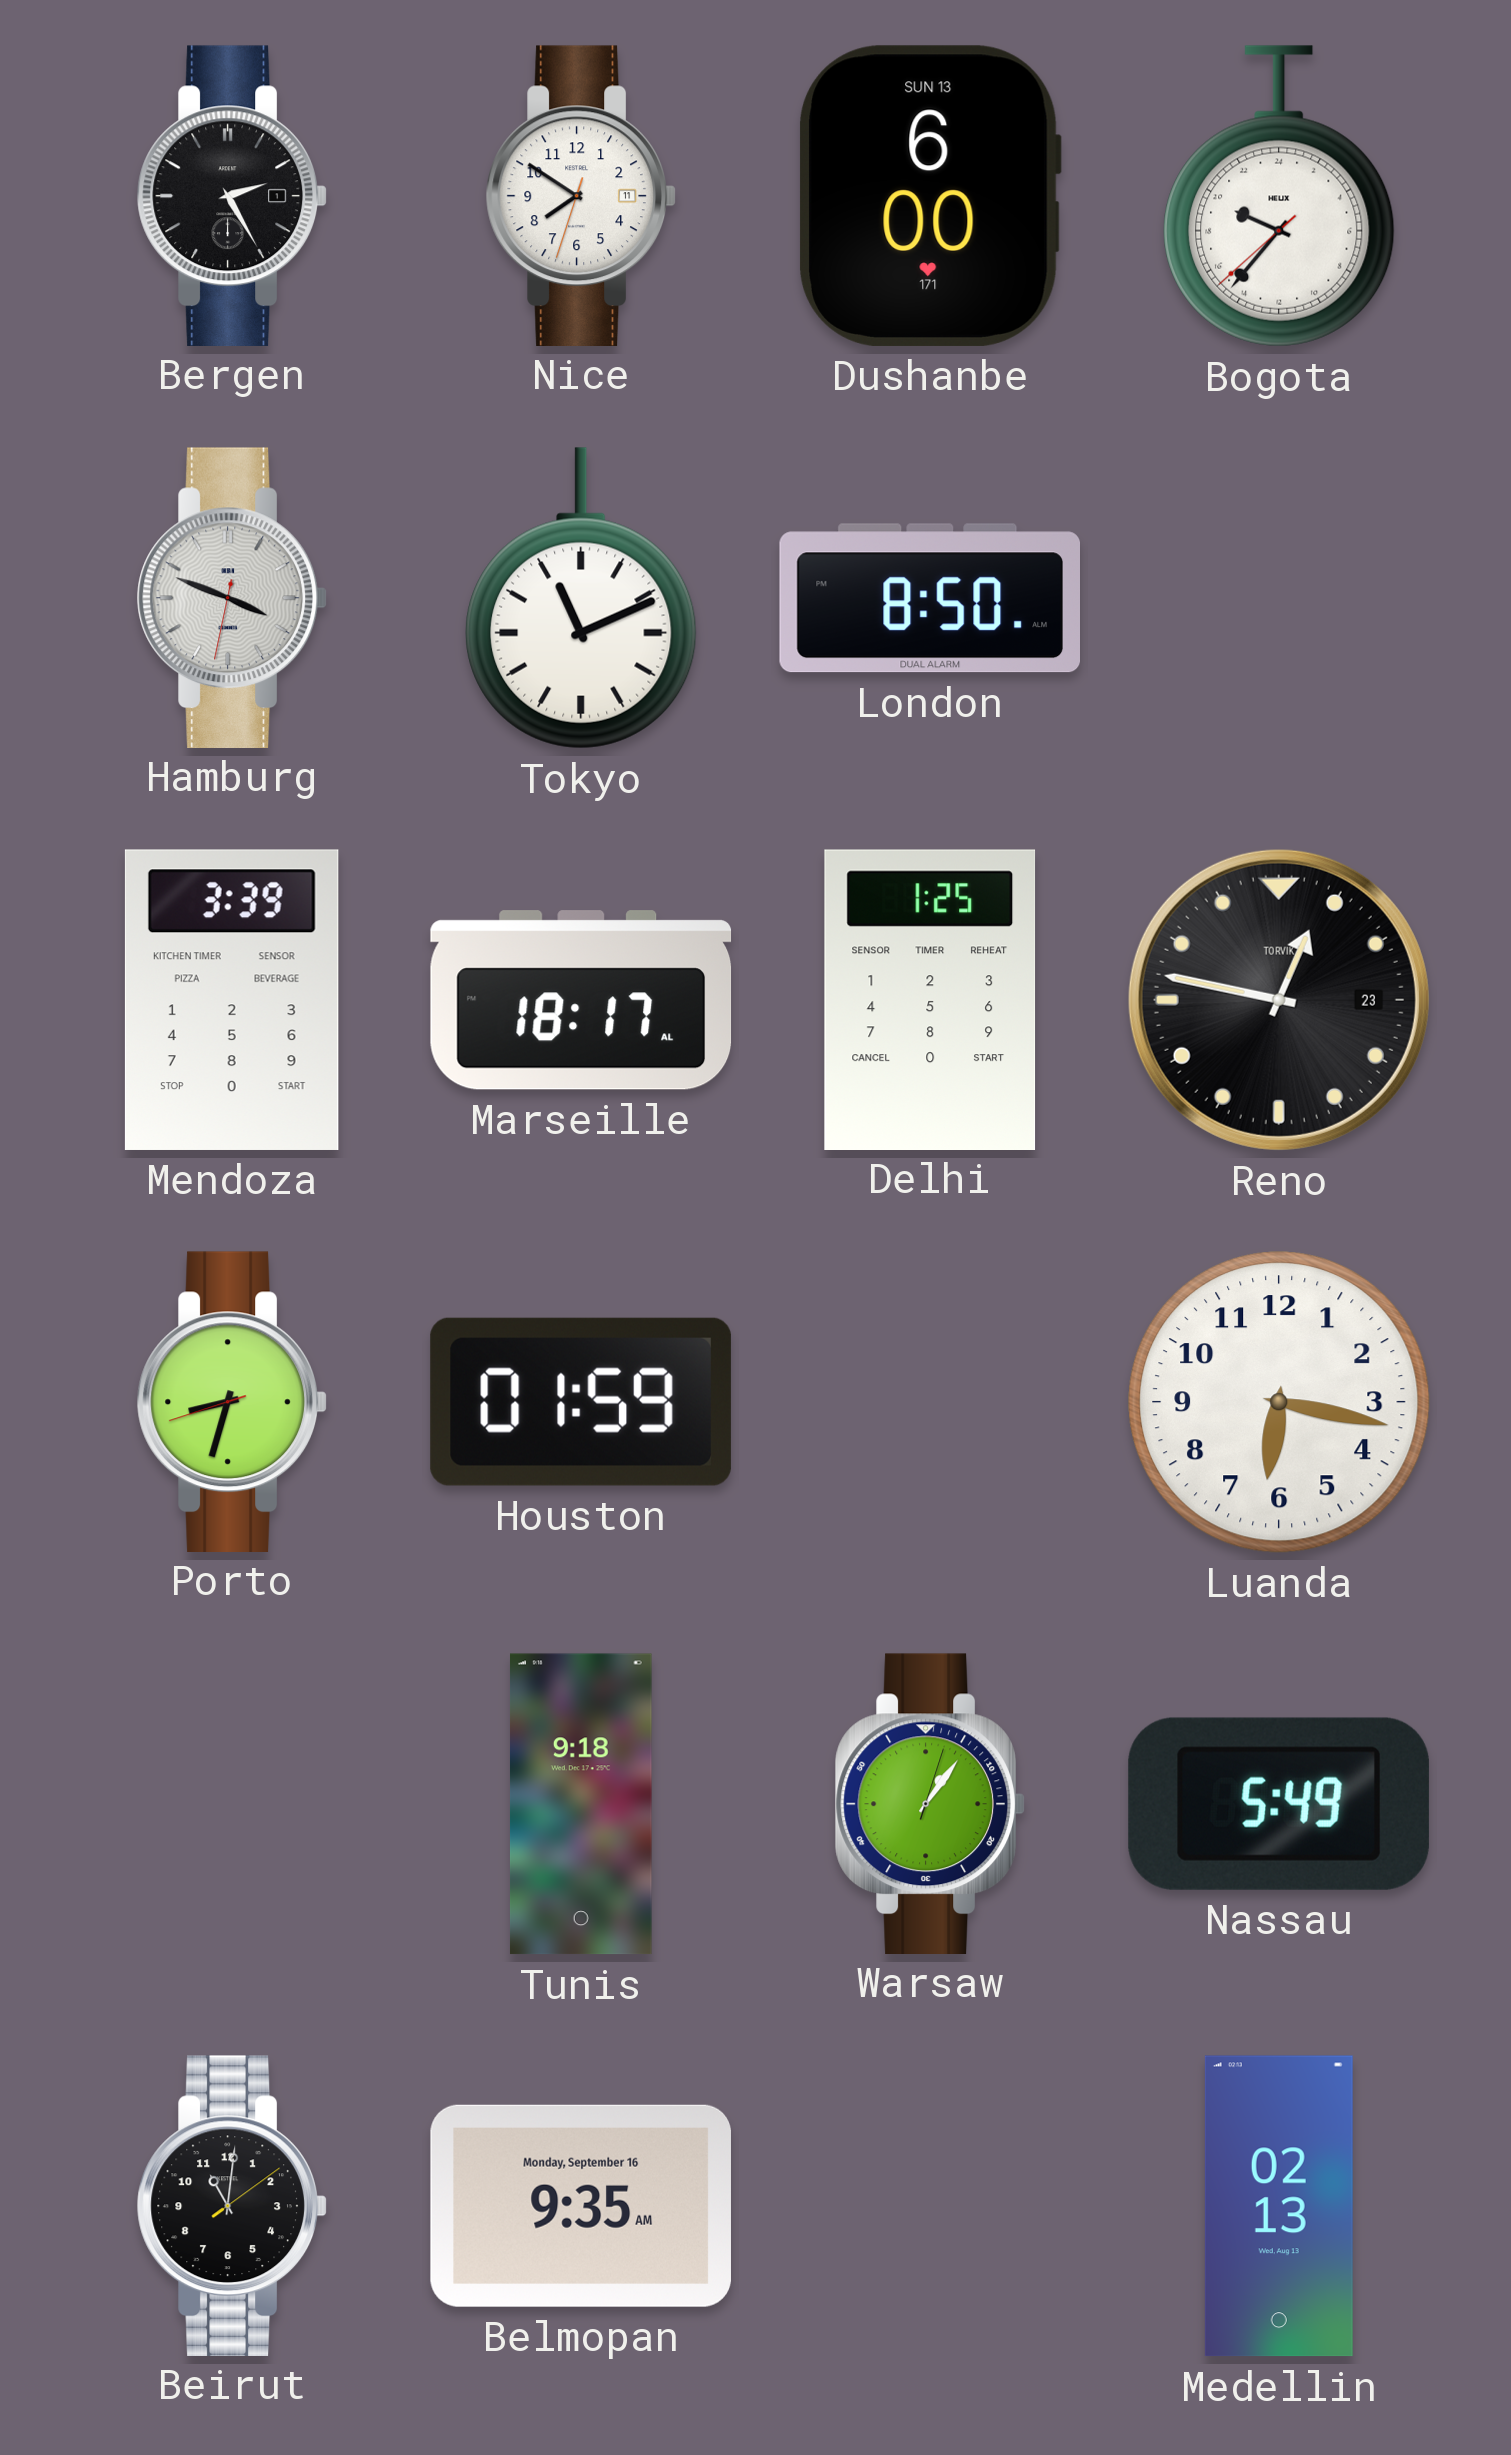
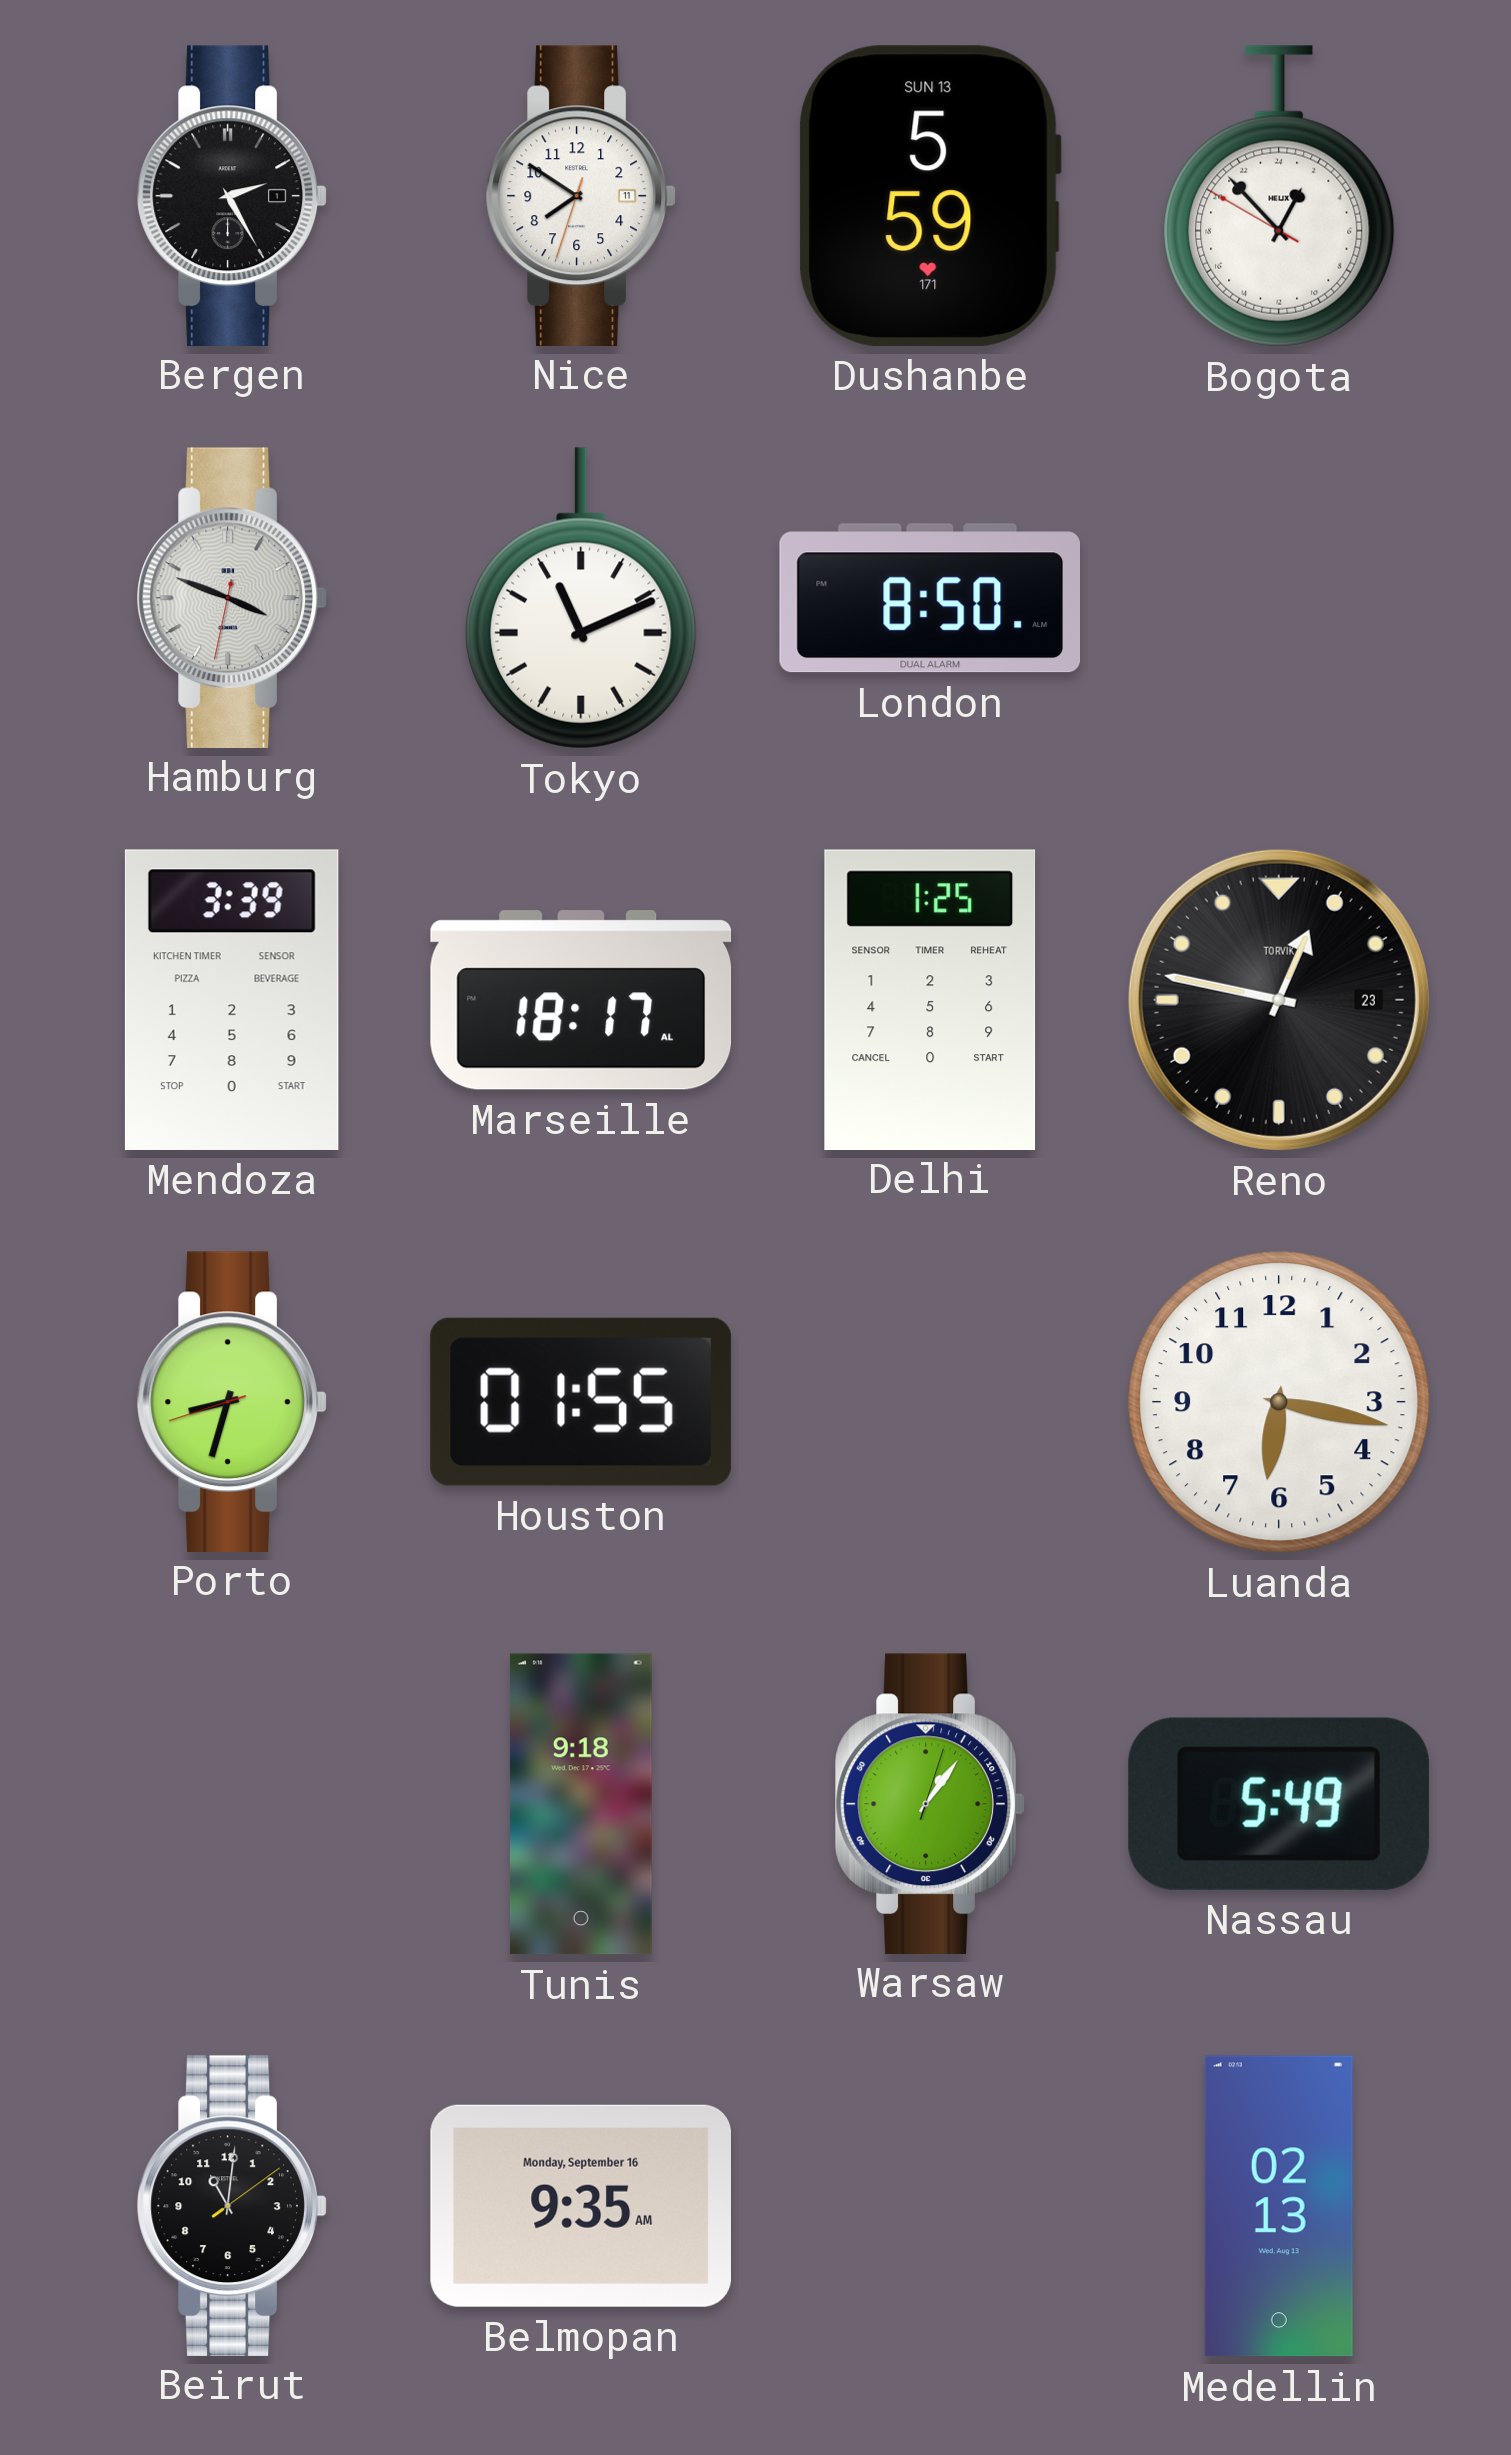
Dushanbe: 6:00 -> 5:59 (930, 196)
Bogota: 19:36 -> 1:52 (1279, 196)
Houston: 01:59 -> 01:55 (581, 1402)
